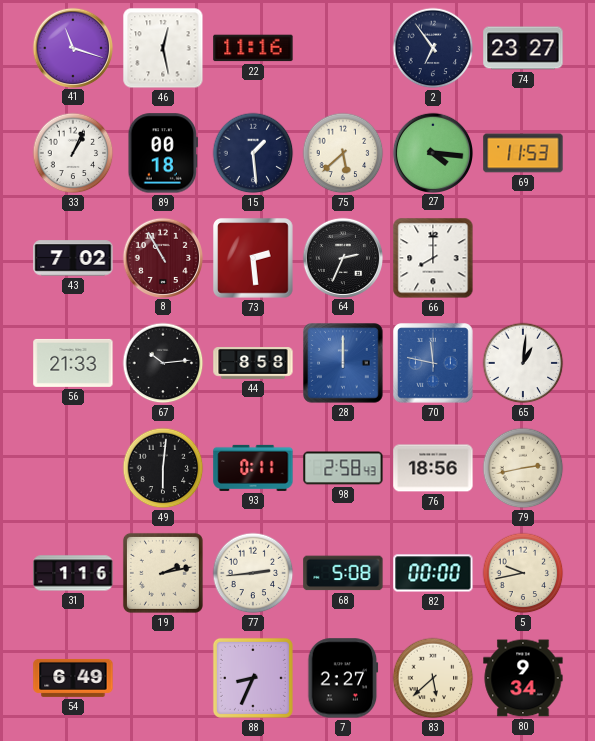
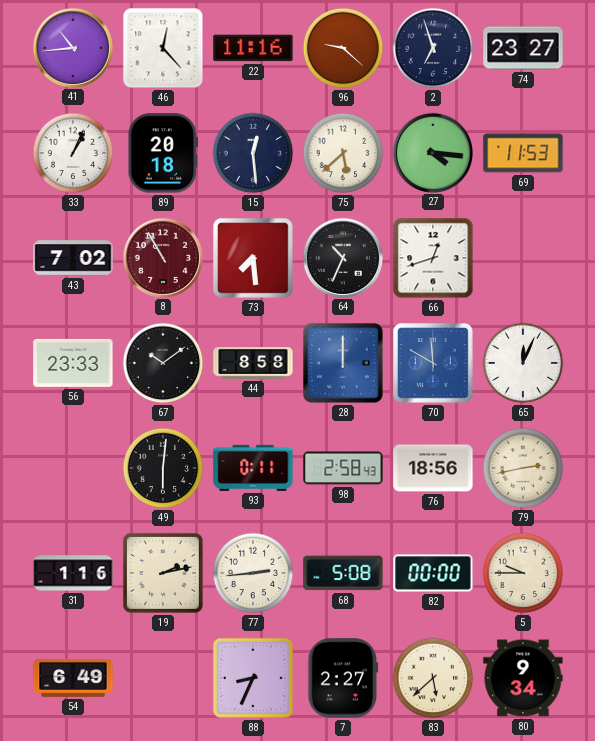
41: 11:18 -> 10:44 (72, 47)
46: 12:28 -> 12:23 (163, 48)
96: none -> 9:22 (343, 48)
2: 6:54 -> 6:57 (433, 48)
89: 00:18 -> 20:18 (163, 153)
15: 1:29 -> 12:29 (253, 153)
73: 2:29 -> 7:29 (253, 258)
64: 2:34 -> 10:34 (342, 257)
66: 8:00 -> 12:42 (433, 258)
56: 21:33 -> 23:33 (73, 363)
67: 10:14 -> 10:09 (163, 363)
70: 11:47 -> 11:50 (433, 363)
65: 1:01 -> 12:04 (523, 363)
5: 9:43 -> 9:45 (523, 573)
